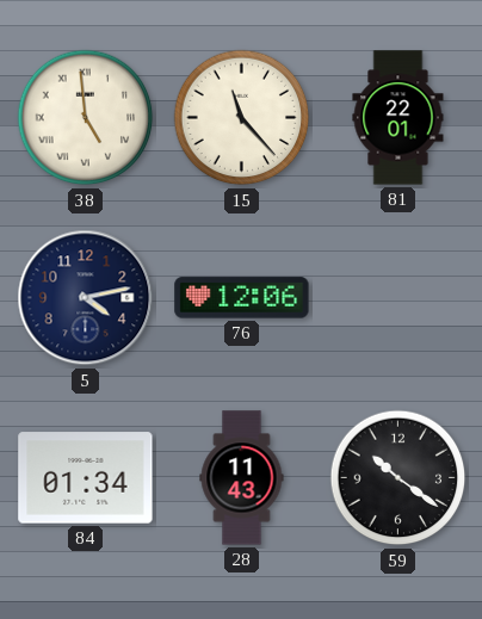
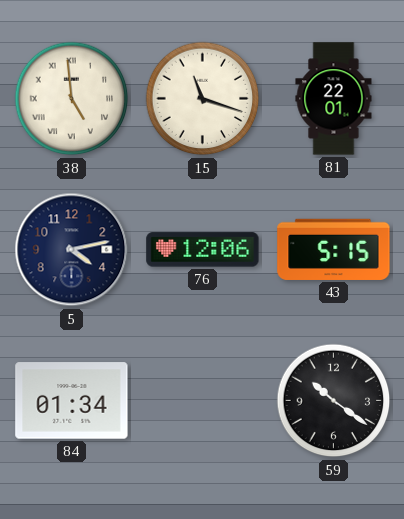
15: 11:23 -> 11:18 (203, 99)
43: none -> 5:15 (334, 249)
28: 11:43 -> none (242, 478)
